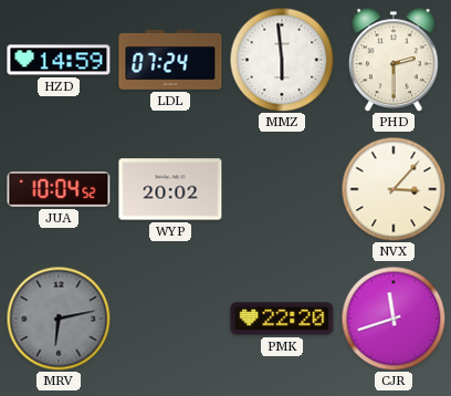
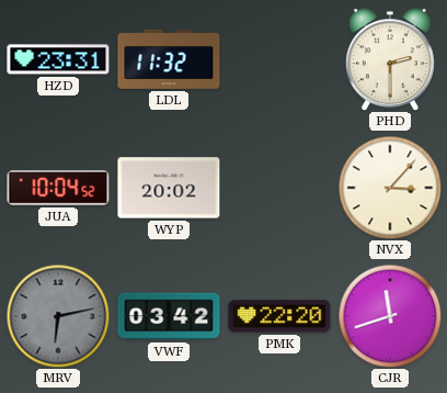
HZD: 14:59 -> 23:31 (58, 59)
LDL: 07:24 -> 11:32 (169, 59)
MMZ: 5:59 -> none (282, 60)
VWF: none -> 03:42 (169, 316)
